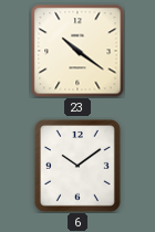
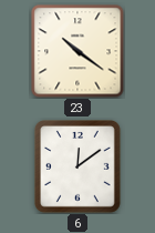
6: 10:09 -> 12:09 (77, 168)
